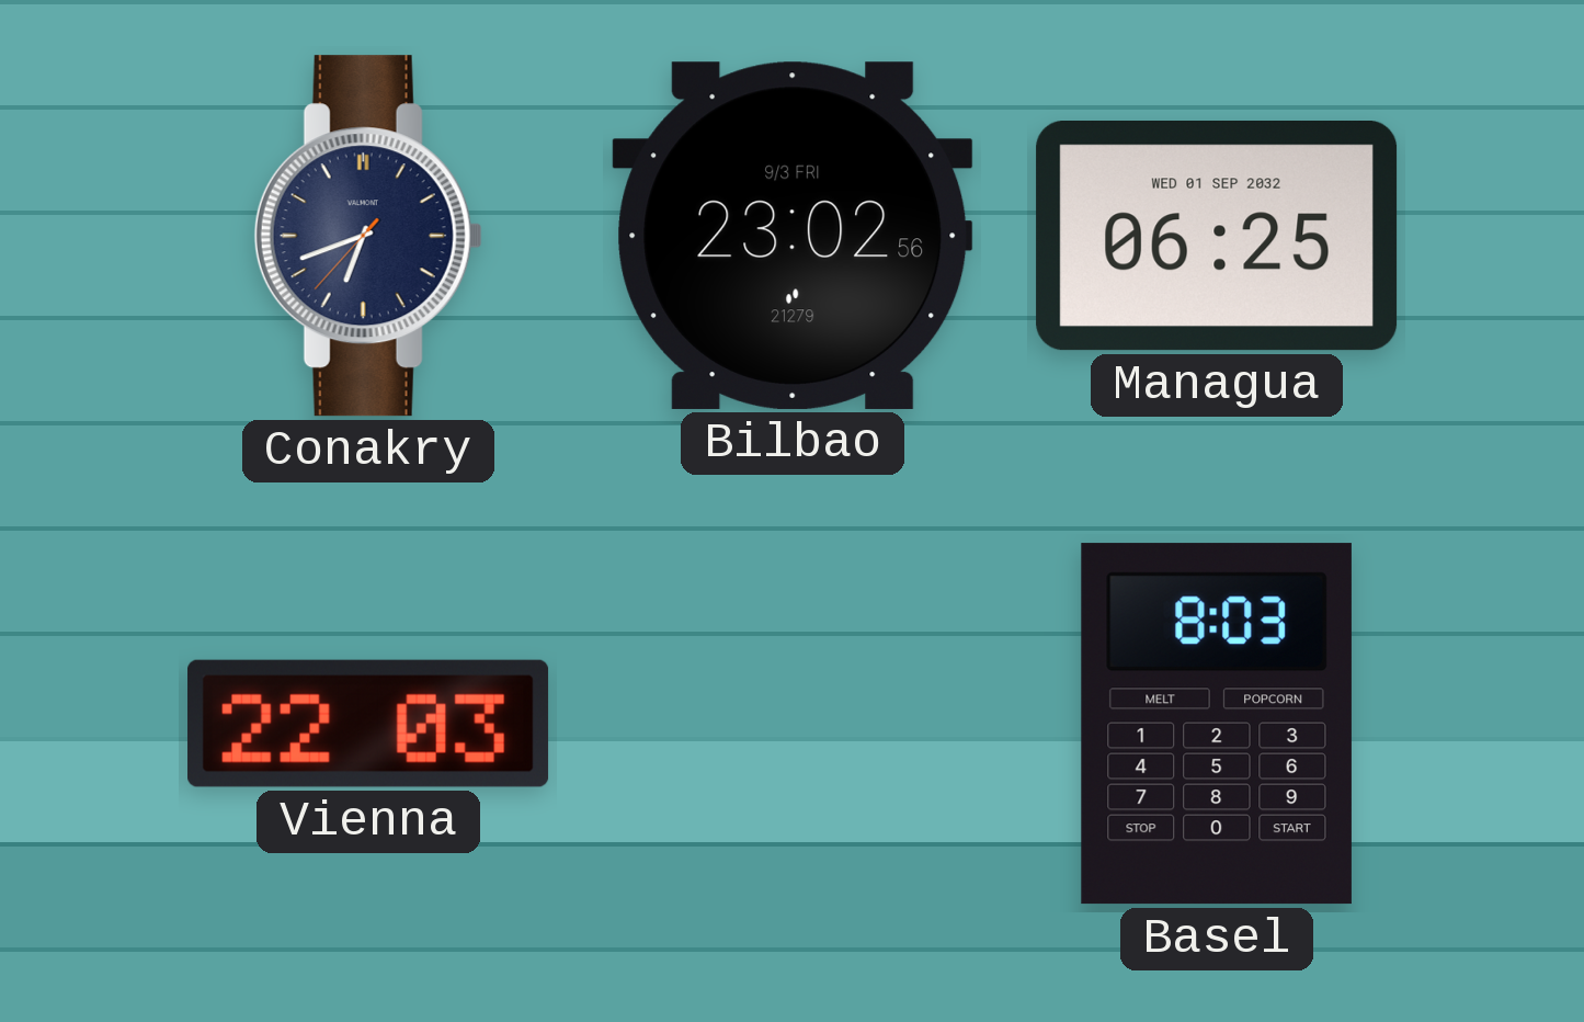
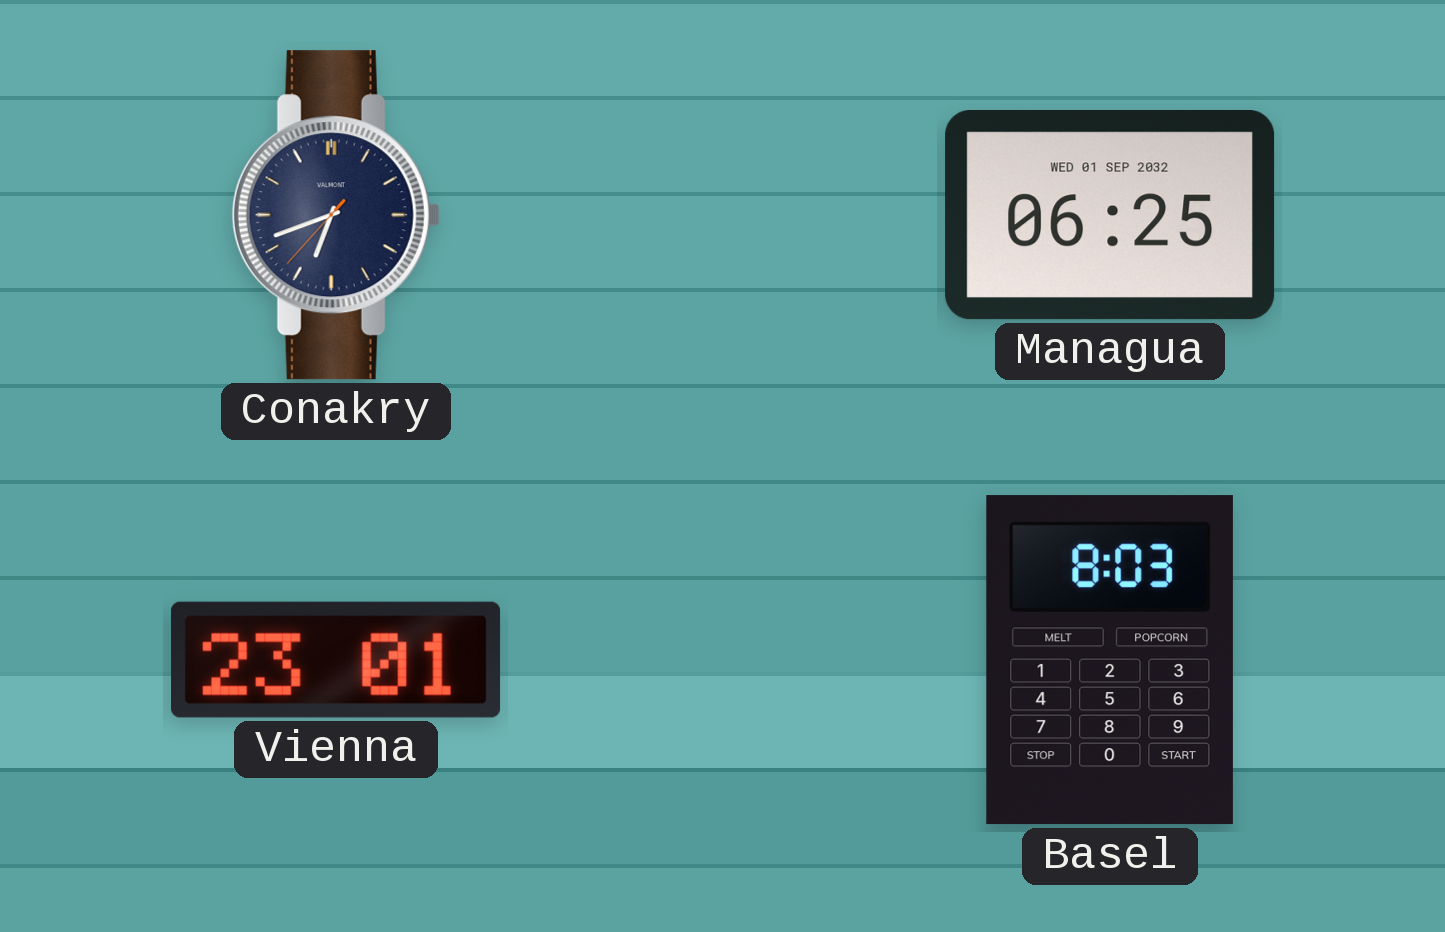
Bilbao: 23:02 -> none (793, 236)
Vienna: 22:03 -> 23:01 (336, 660)
